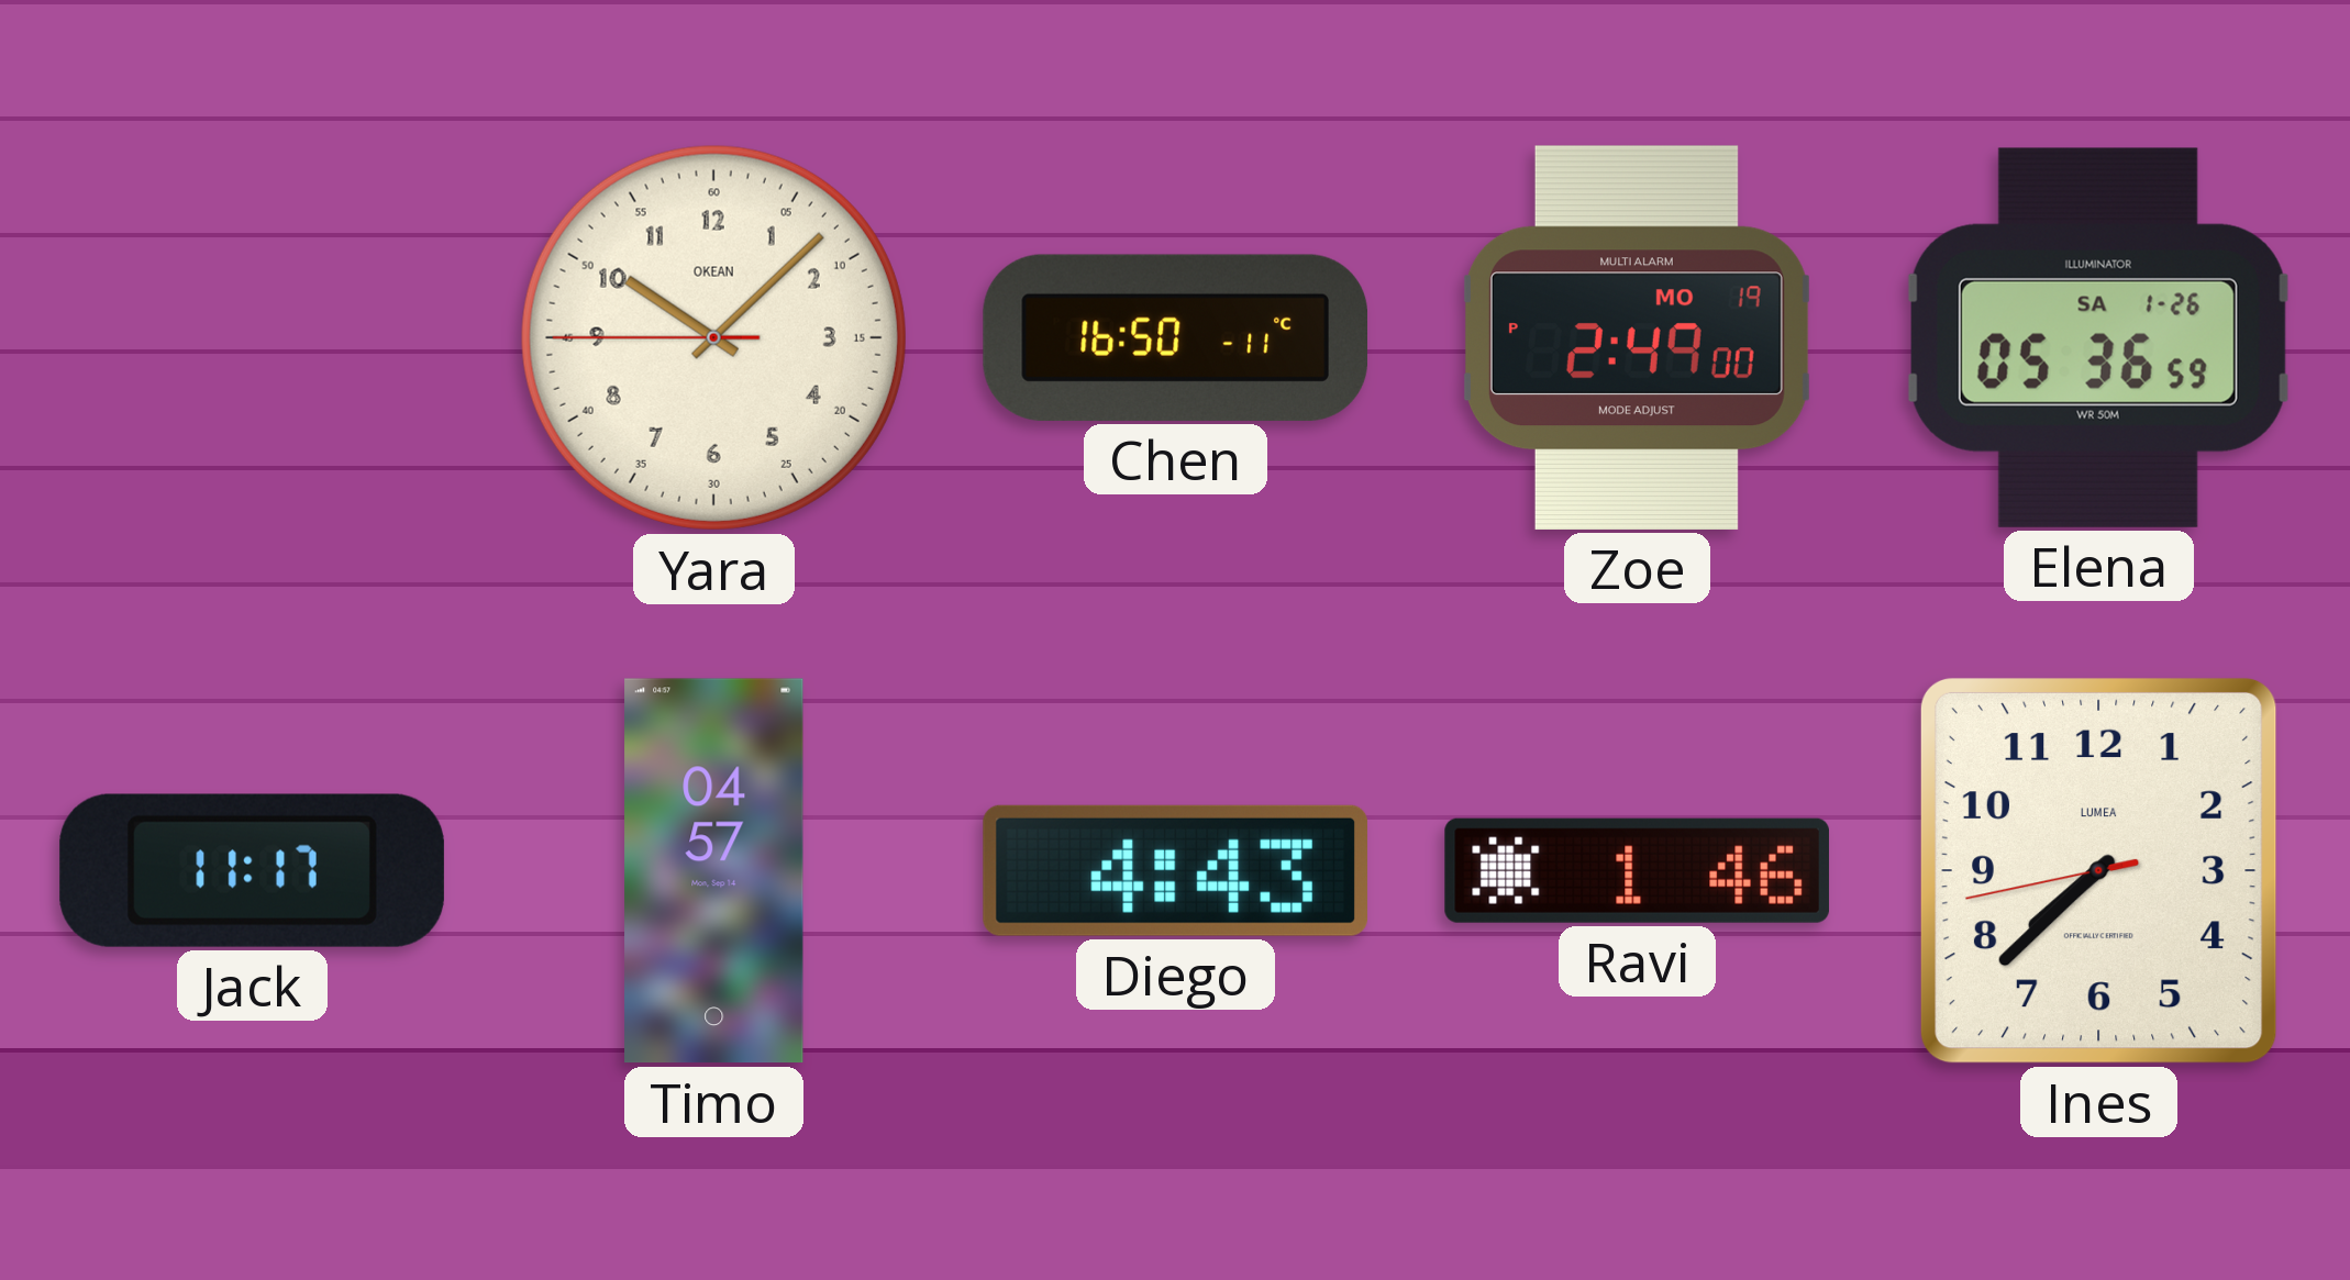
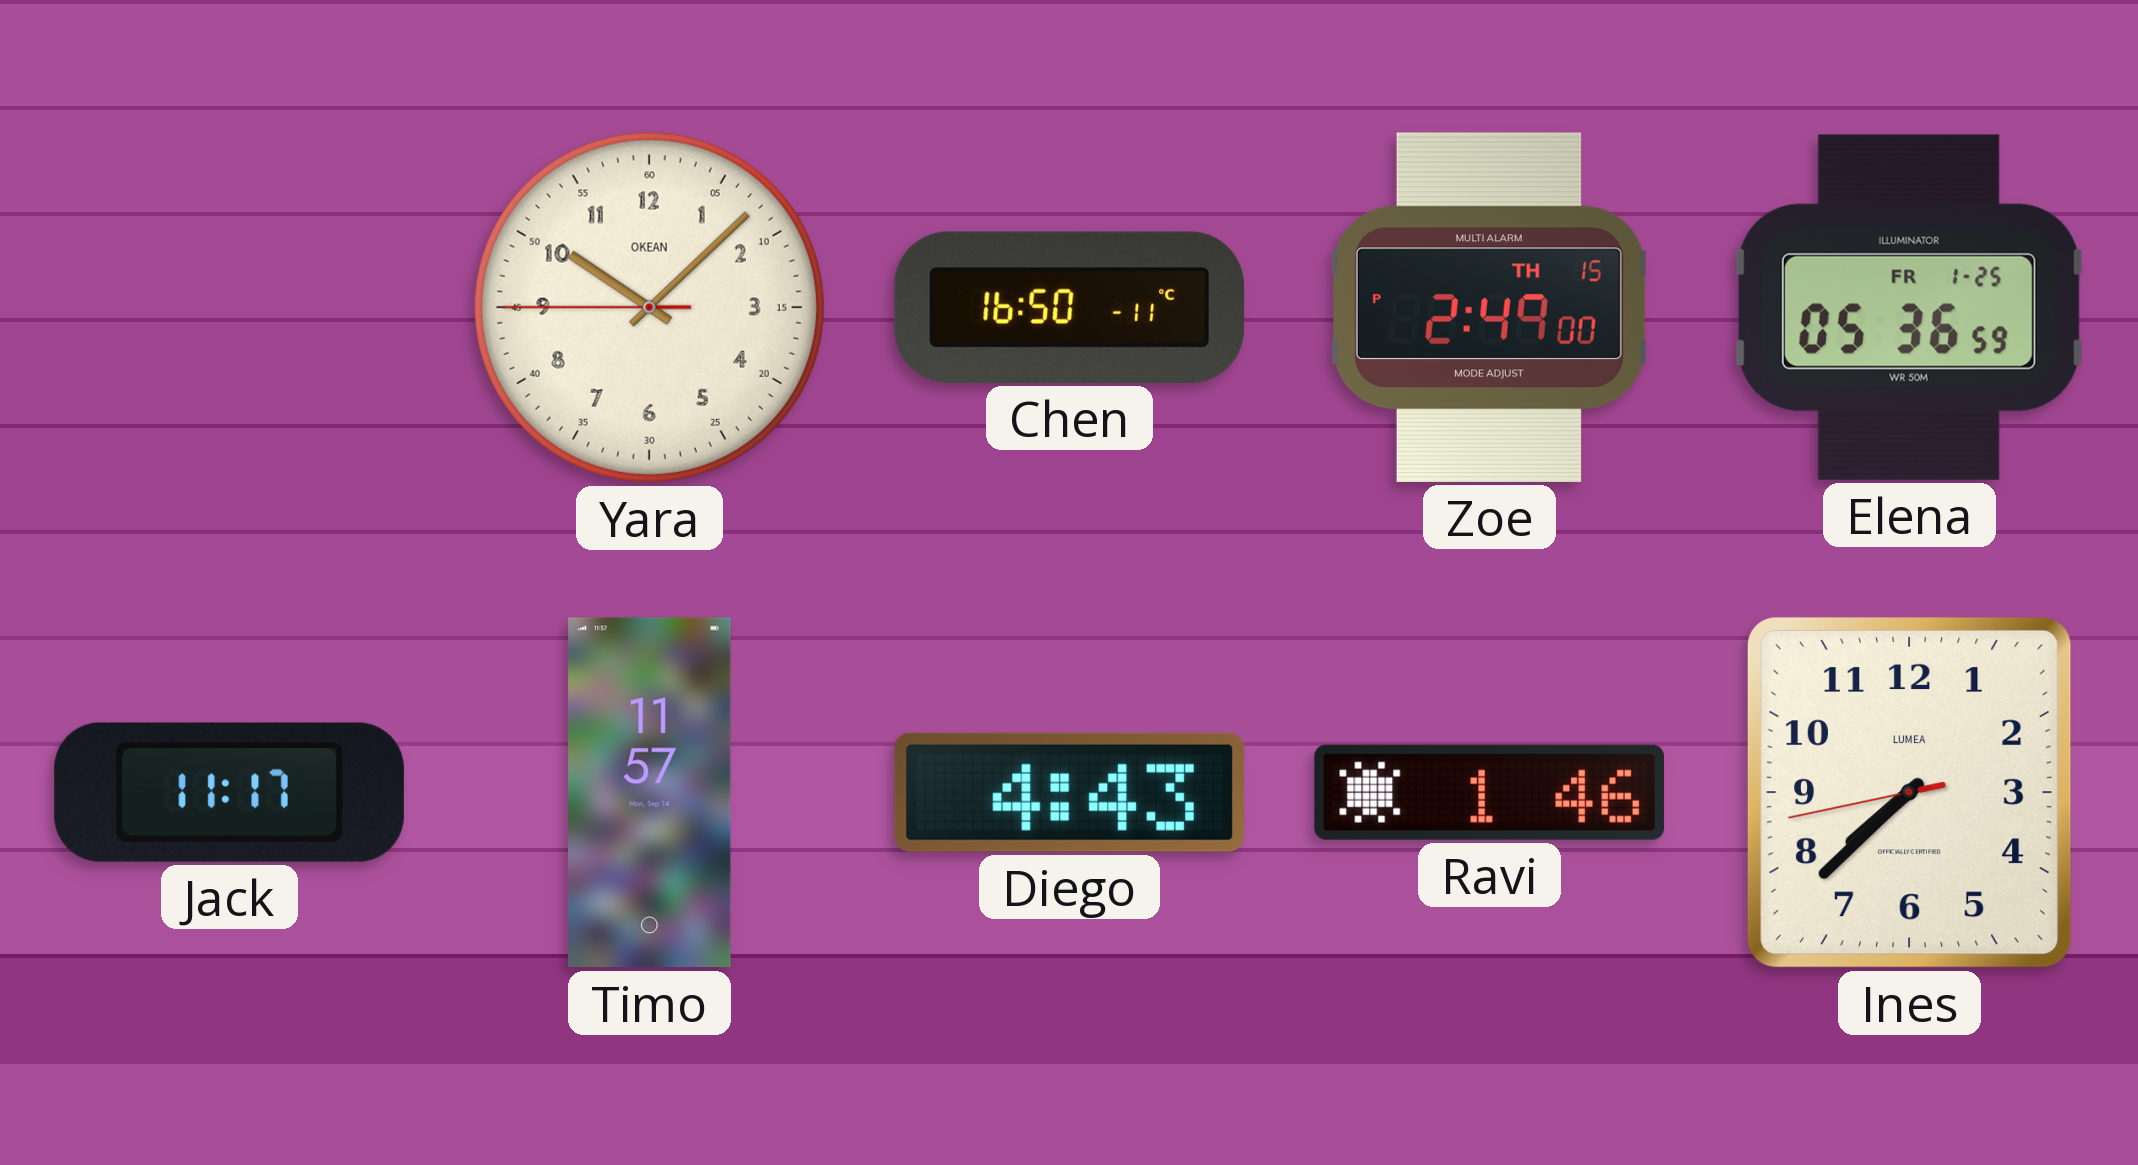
Zoe date: MO 19 -> TH 15 (1489, 307)
Elena date: SA 1-26 -> FR 1-25 (1909, 307)
Timo: 04:57 -> 11:57 (650, 793)
